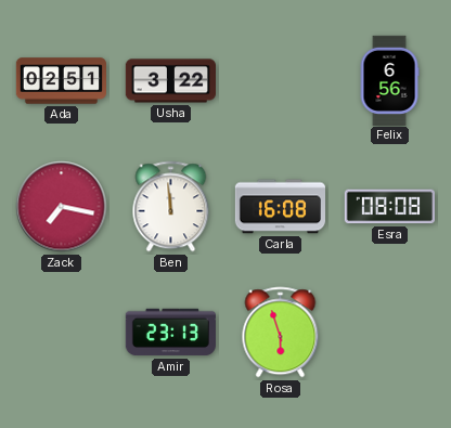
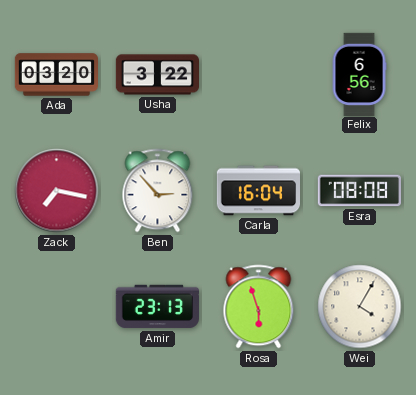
Ada: 02:51 -> 03:20 (56, 75)
Ben: 11:59 -> 2:53 (158, 191)
Carla: 16:08 -> 16:04 (258, 191)
Wei: none -> 4:05 (360, 307)
